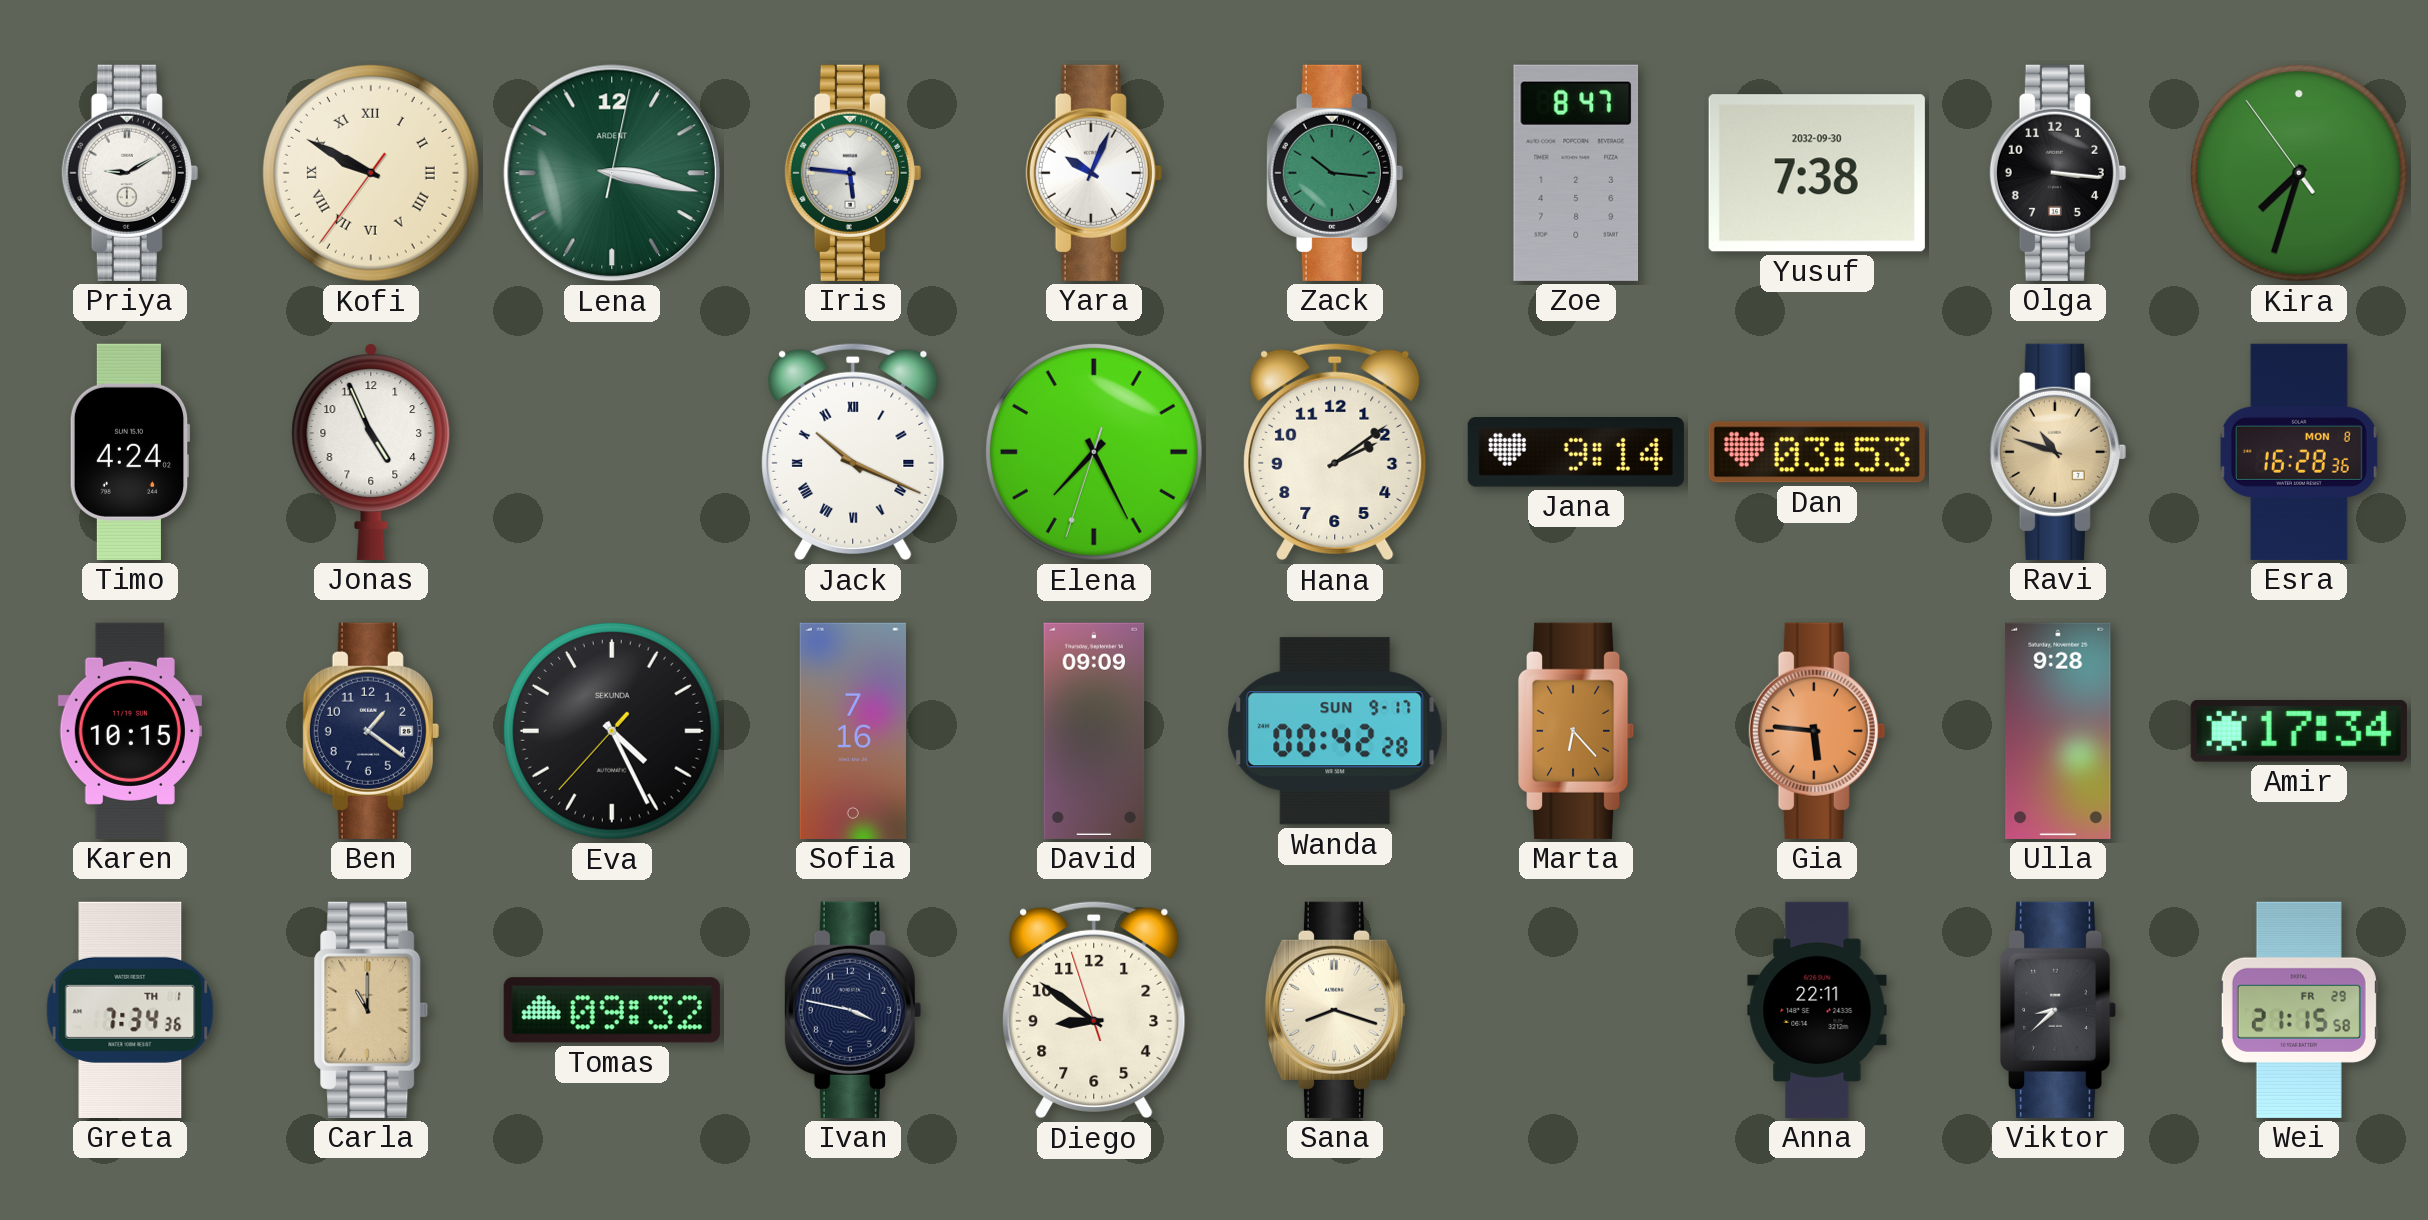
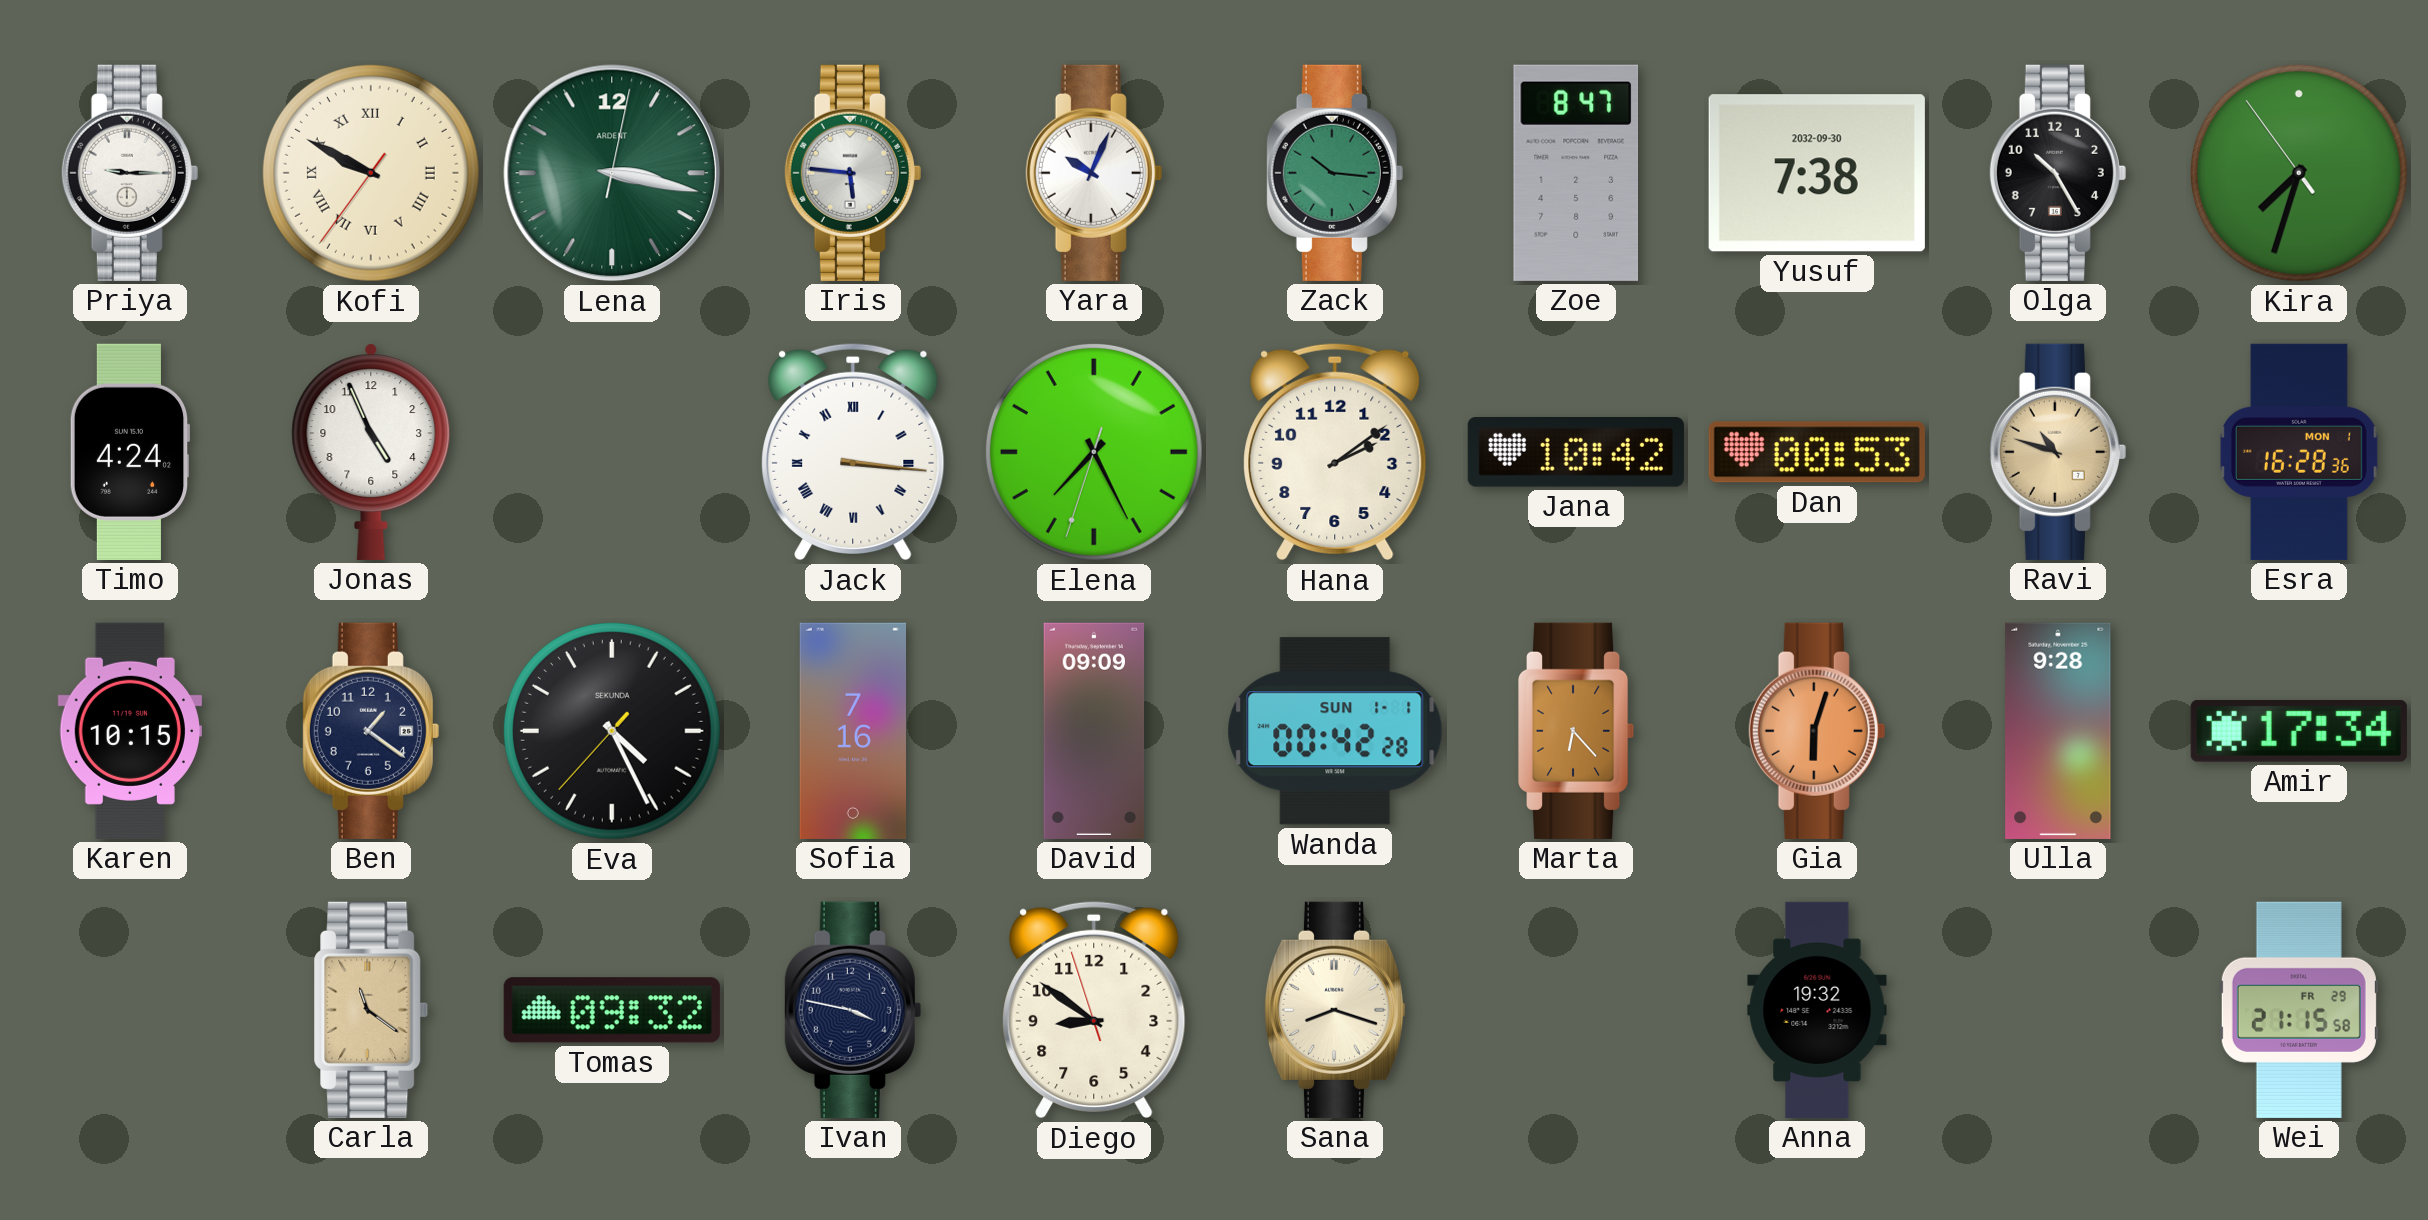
Priya: 9:10 -> 9:15 (130, 173)
Olga: 3:16 -> 10:25 (2058, 173)
Jack: 10:19 -> 3:16 (853, 452)
Jana: 9:14 -> 10:42 (1576, 453)
Dan: 03:53 -> 00:53 (1817, 452)
Esra date: MON 8 -> MON 1 (2299, 452)
Wanda date: SUN 9-17 -> SUN 1-1 (1335, 731)
Gia: 5:46 -> 6:03 (1817, 731)
Greta: 7:34 -> none (130, 1010)
Carla: 11:00 -> 11:21 (371, 1010)
Anna: 22:11 -> 19:32 (1817, 1010)
Viktor: 8:38 -> none (2058, 1010)
